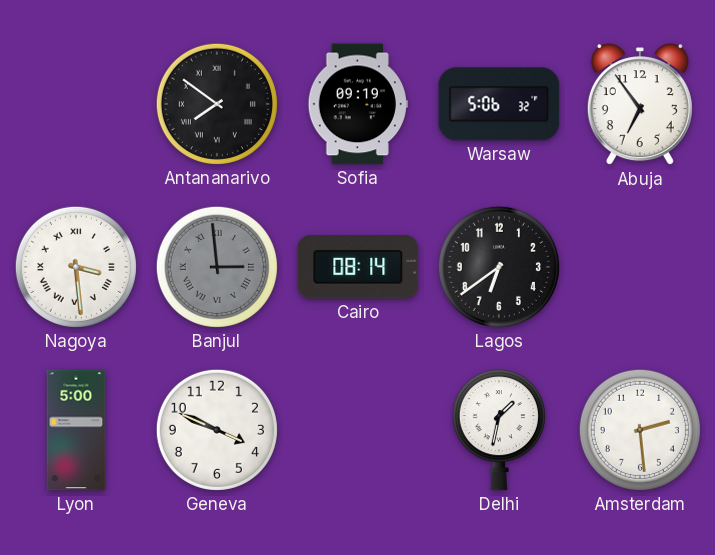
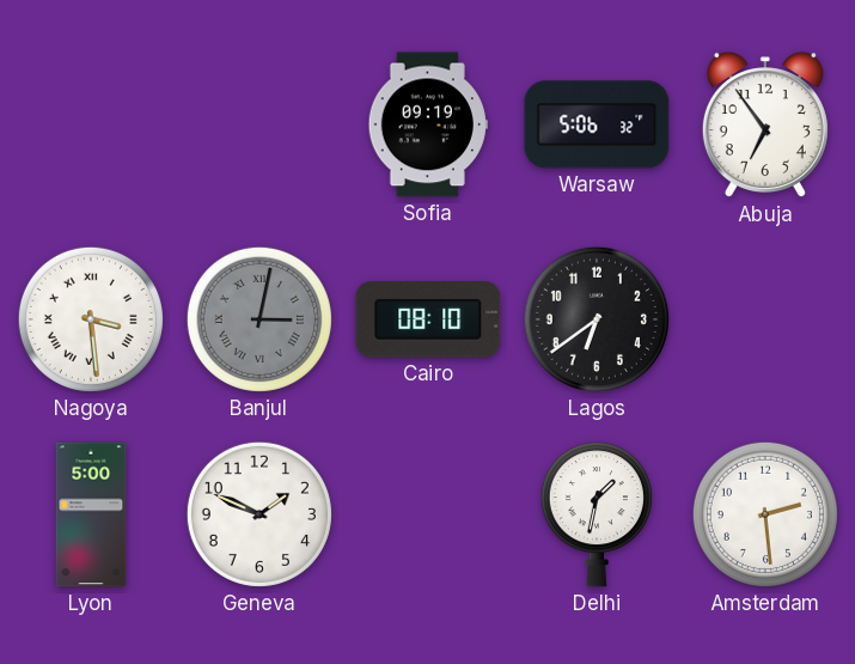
Antananarivo: 7:51 -> none (217, 104)
Banjul: 2:59 -> 3:02 (259, 319)
Cairo: 08:14 -> 08:10 (428, 319)
Geneva: 3:49 -> 1:49 (259, 514)
